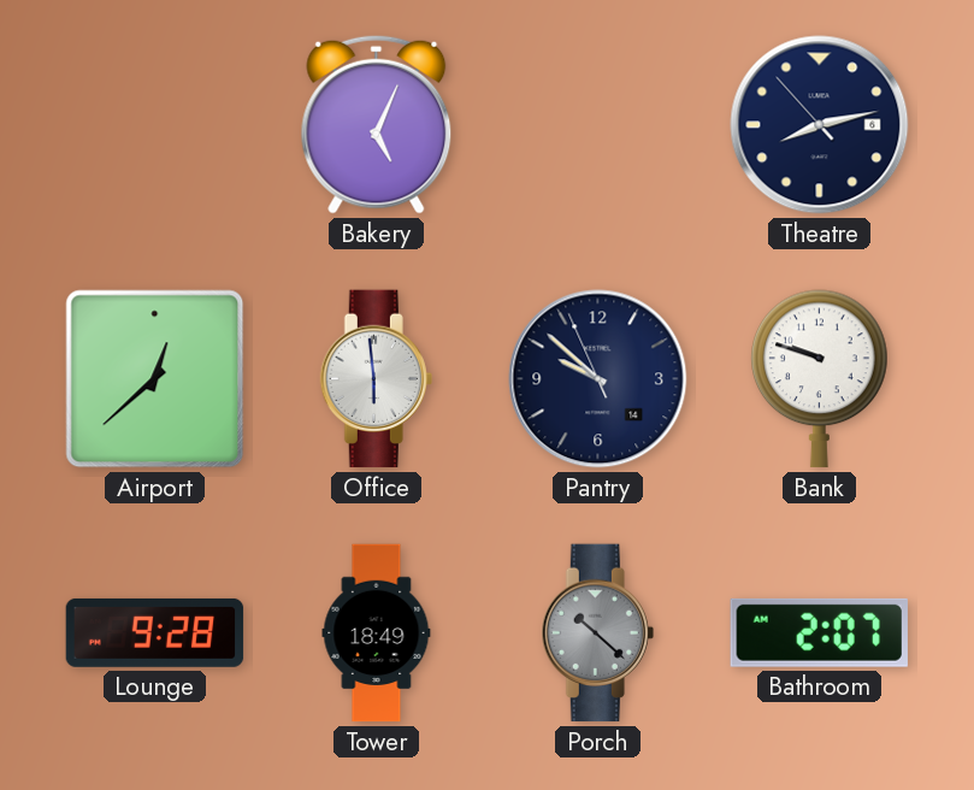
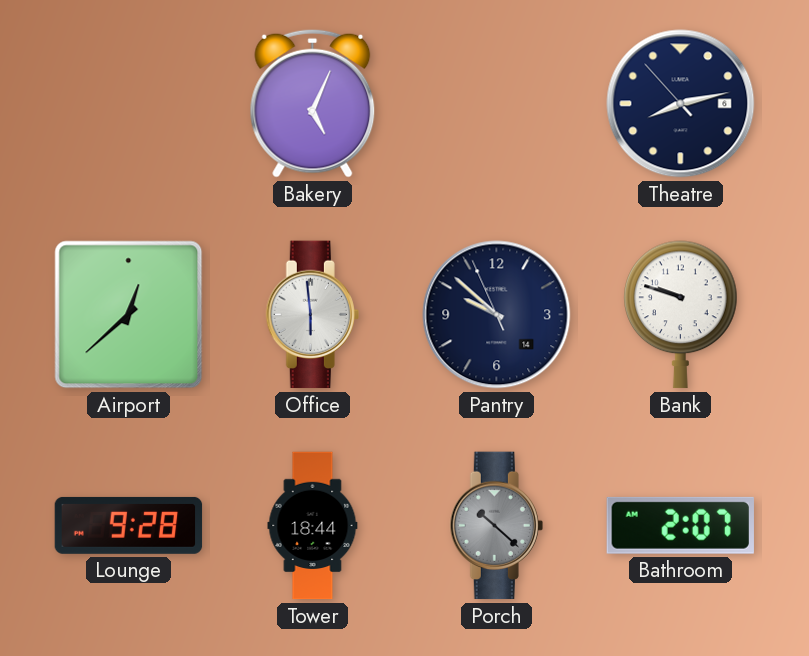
Tower: 18:49 -> 18:44 (313, 526)
